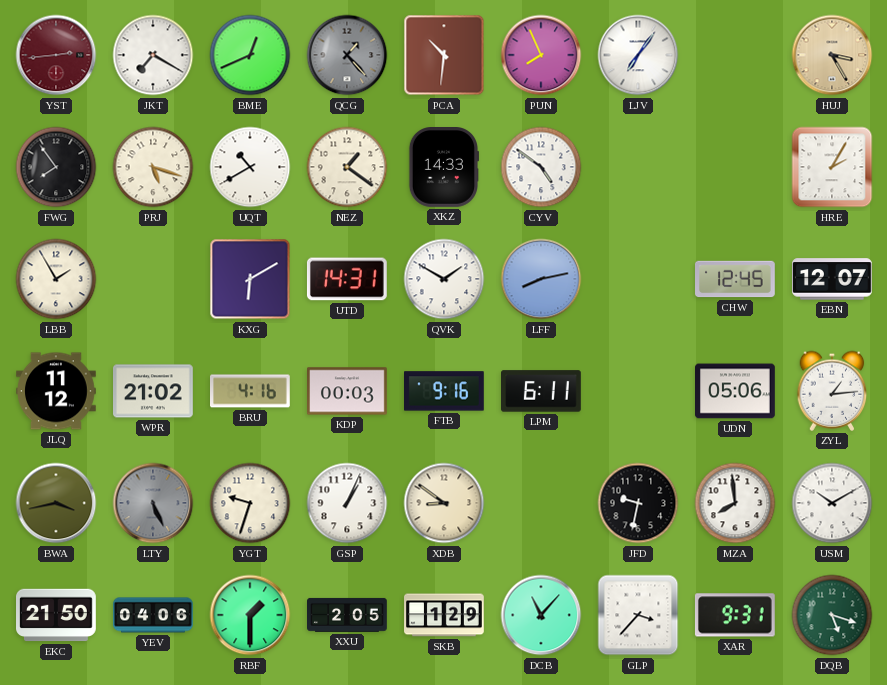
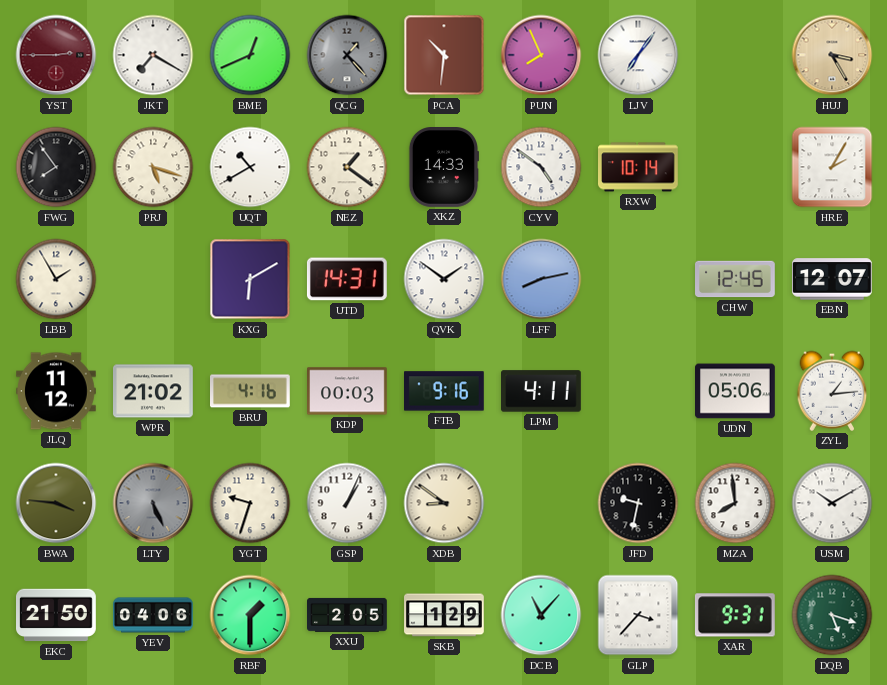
YST: 2:44 -> 2:45 (56, 55)
RXW: none -> 10:14 (639, 167)
QVK: 1:50 -> 1:51 (444, 279)
LPM: 6:11 -> 4:11 (542, 391)
BWA: 3:43 -> 3:46 (56, 503)
